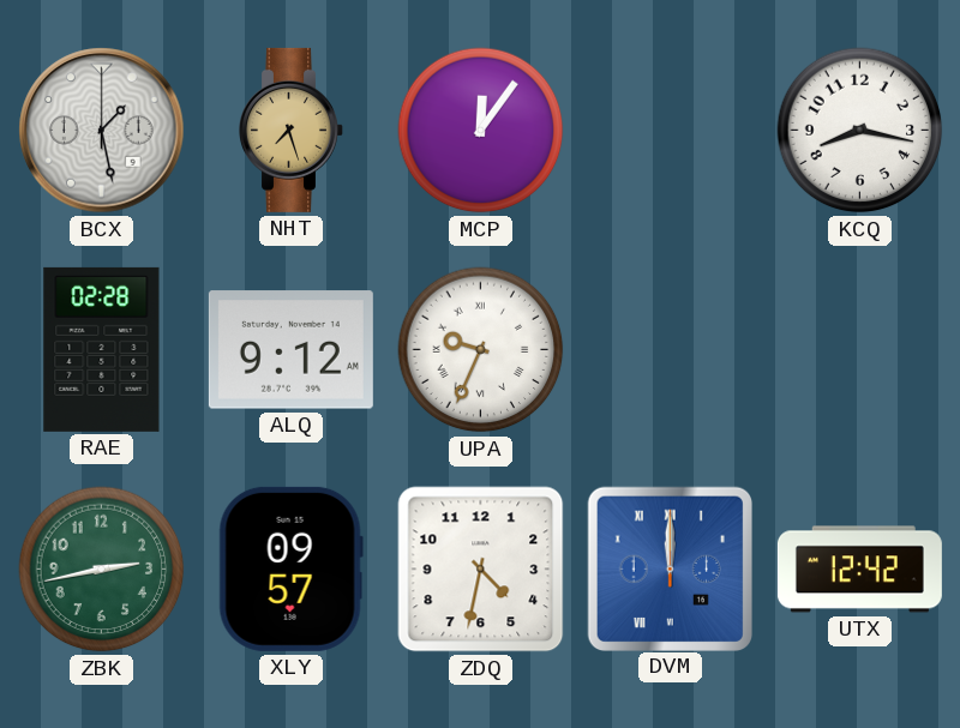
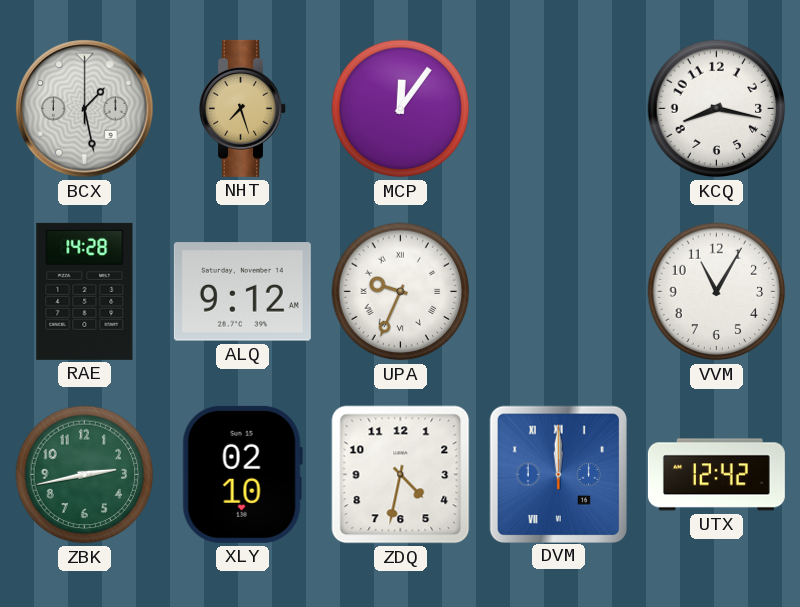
RAE: 02:28 -> 14:28 (85, 291)
VVM: none -> 11:05 (717, 292)
XLY: 09:57 -> 02:10 (242, 474)
